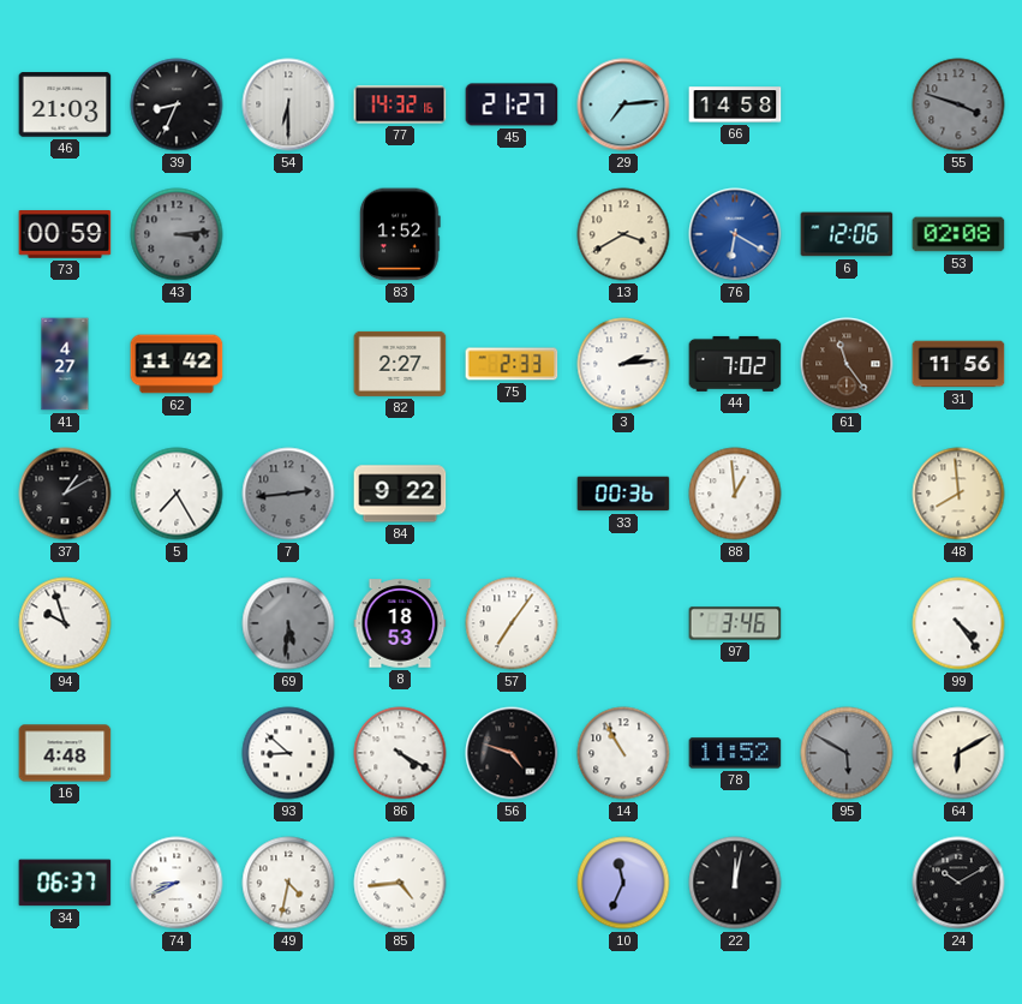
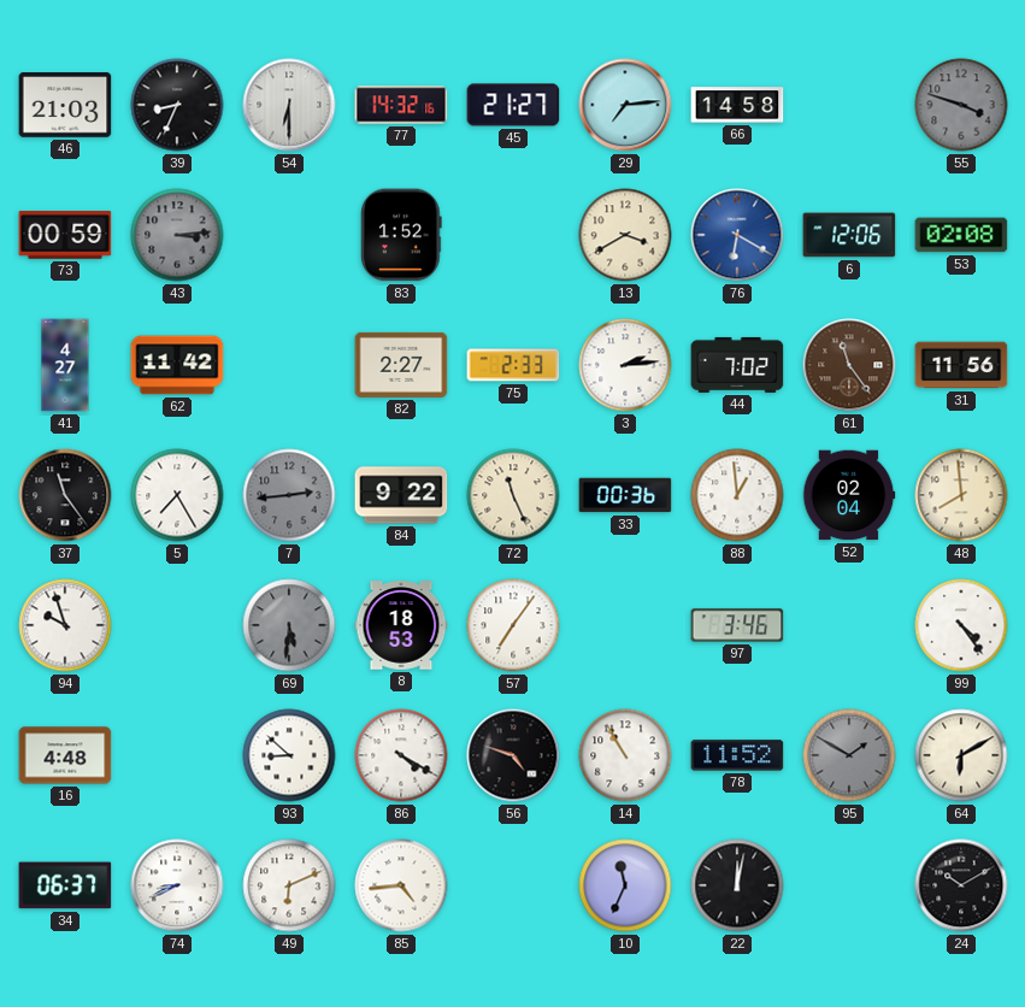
37: 1:10 -> 11:24 (65, 495)
72: none -> 11:26 (513, 495)
52: none -> 02:04 (849, 495)
95: 5:50 -> 1:50 (849, 755)
49: 4:32 -> 6:11 (289, 885)
